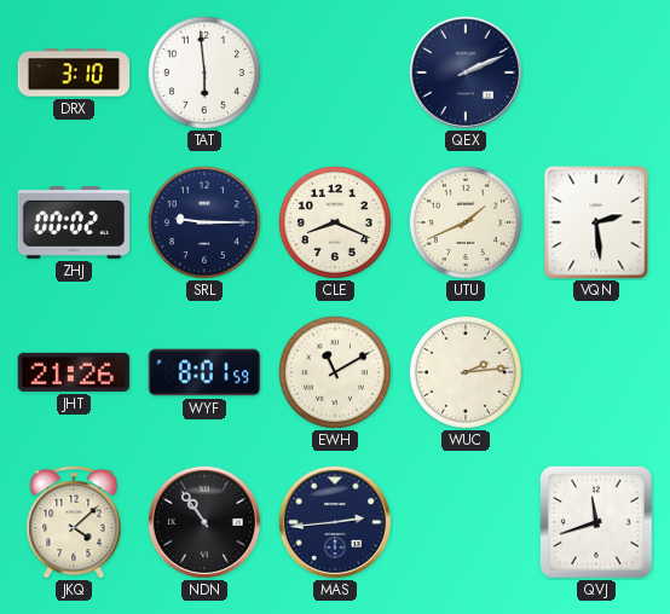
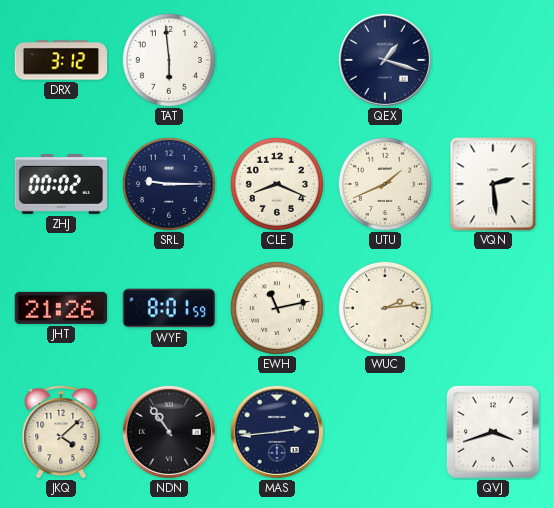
DRX: 3:10 -> 3:12 (61, 60)
QEX: 2:11 -> 1:18 (385, 60)
EWH: 11:10 -> 11:13 (277, 308)
QVJ: 11:42 -> 3:42 (494, 433)
